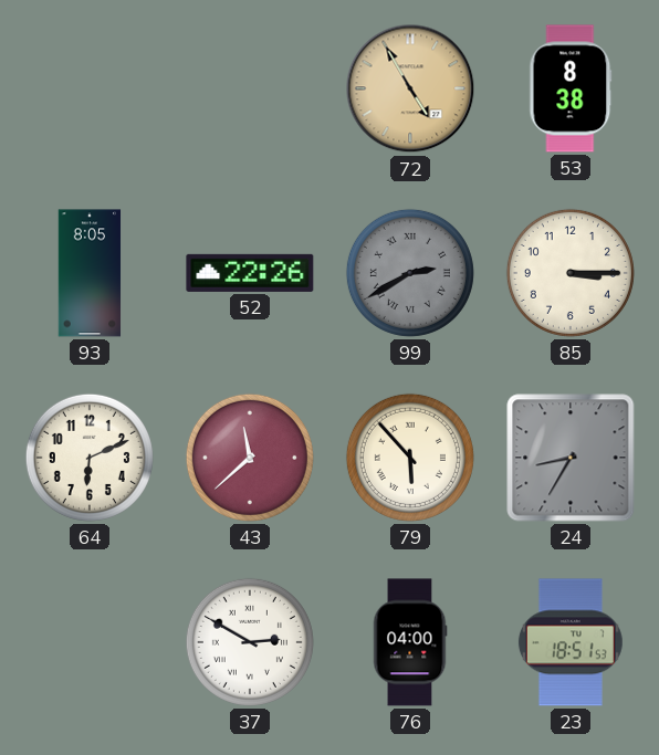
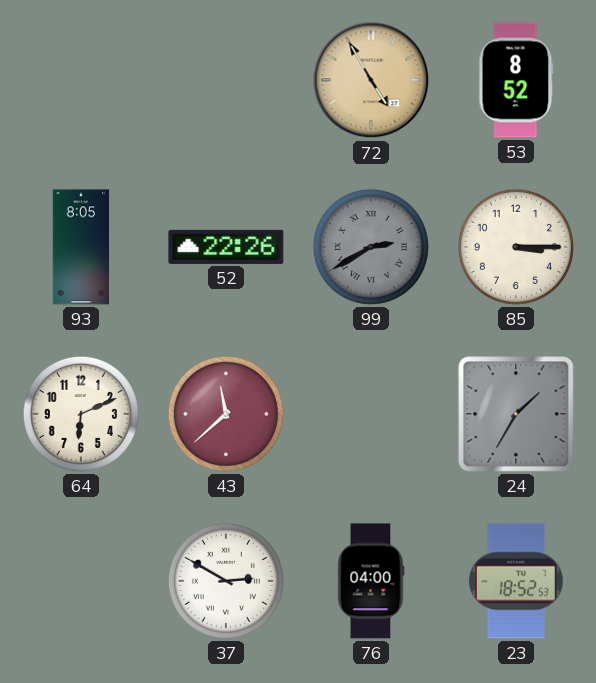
53: 8:38 -> 8:52 (516, 80)
79: 5:53 -> none (410, 458)
24: 8:35 -> 1:35 (516, 414)
23: 18:51 -> 18:52 (516, 581)
